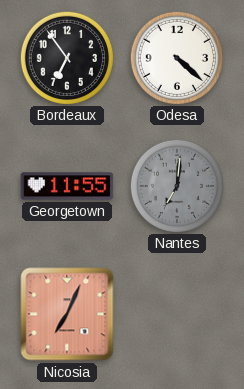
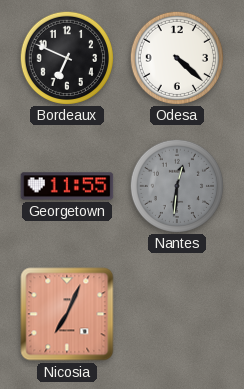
Bordeaux: 6:54 -> 6:49 (66, 57)
Nantes: 7:01 -> 12:31 (176, 185)
